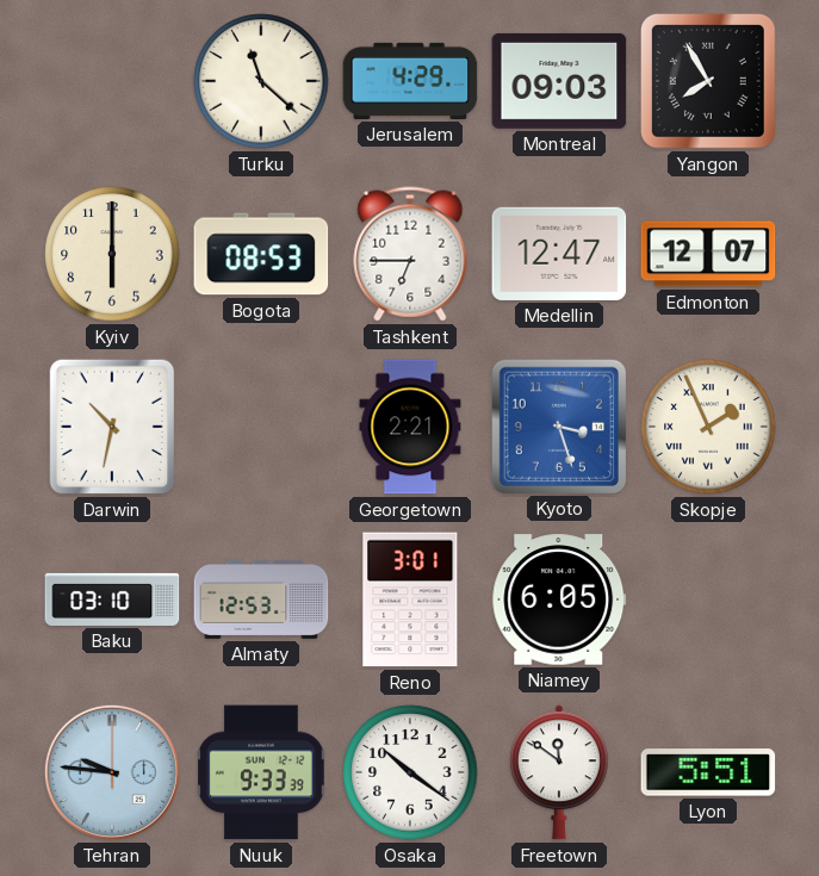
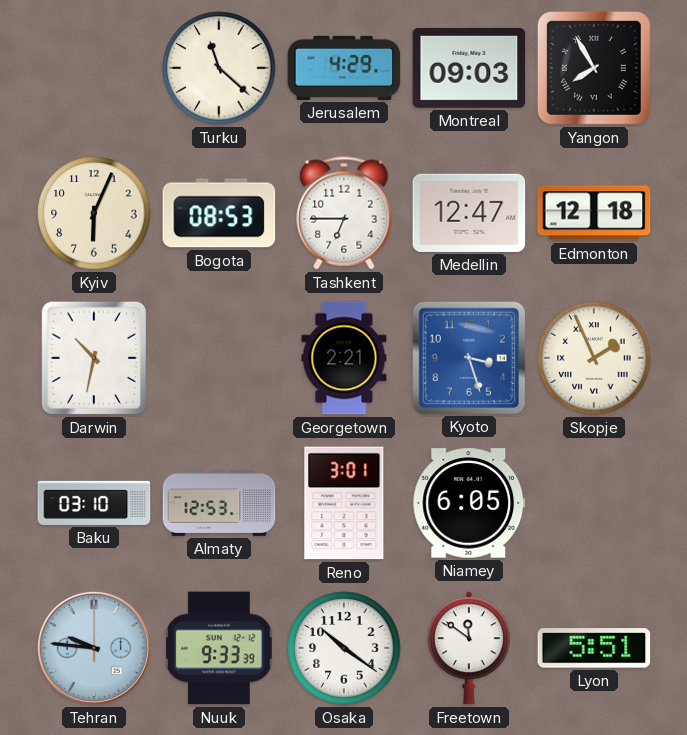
Kyiv: 6:00 -> 6:04 (94, 213)
Edmonton: 12:07 -> 12:18 (594, 213)
